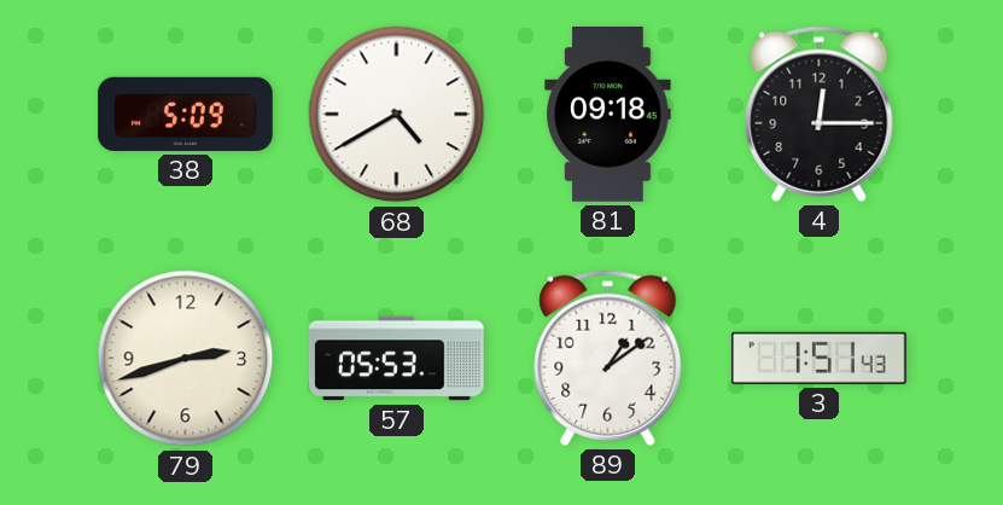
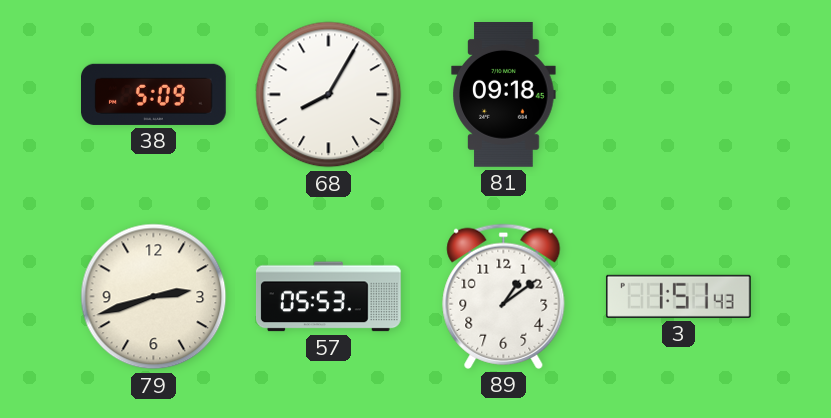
68: 4:40 -> 8:05 (329, 95)
4: 12:15 -> none (820, 114)
